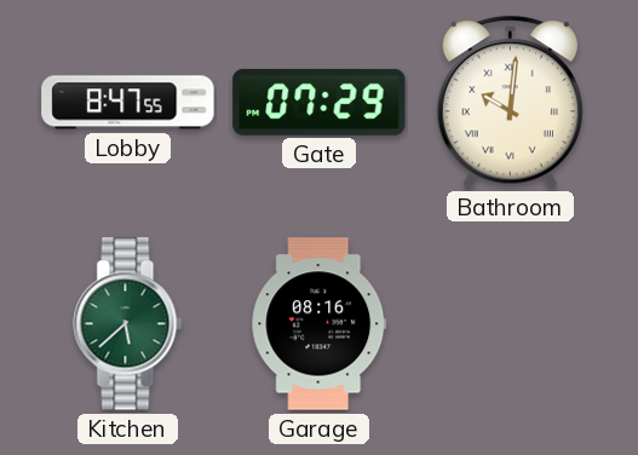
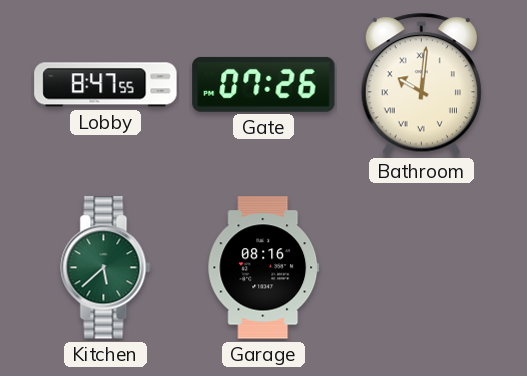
Gate: 07:29 -> 07:26 (264, 84)
